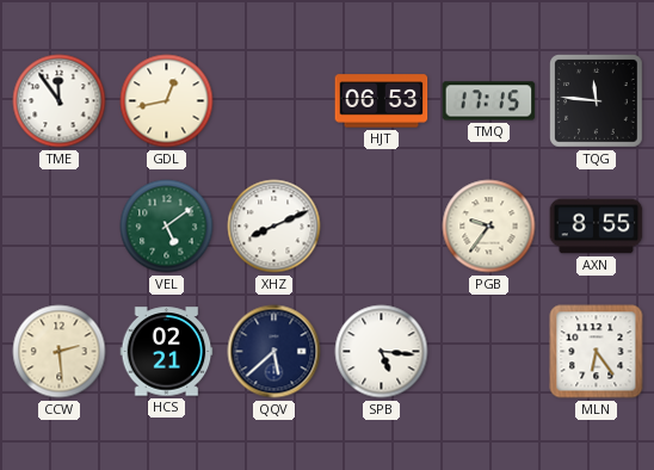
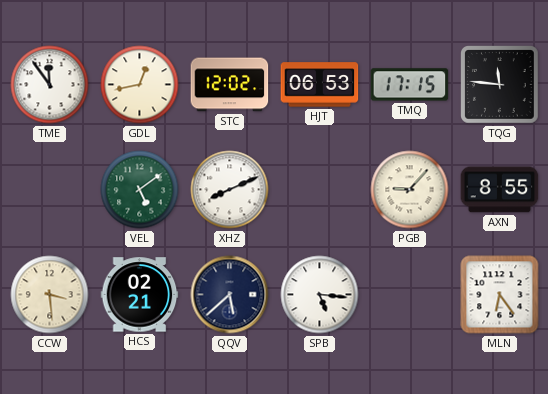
STC: none -> 12:02 (230, 85)
PGB: 9:36 -> 9:07 (410, 190)
CCW: 2:29 -> 3:29 (50, 295)
